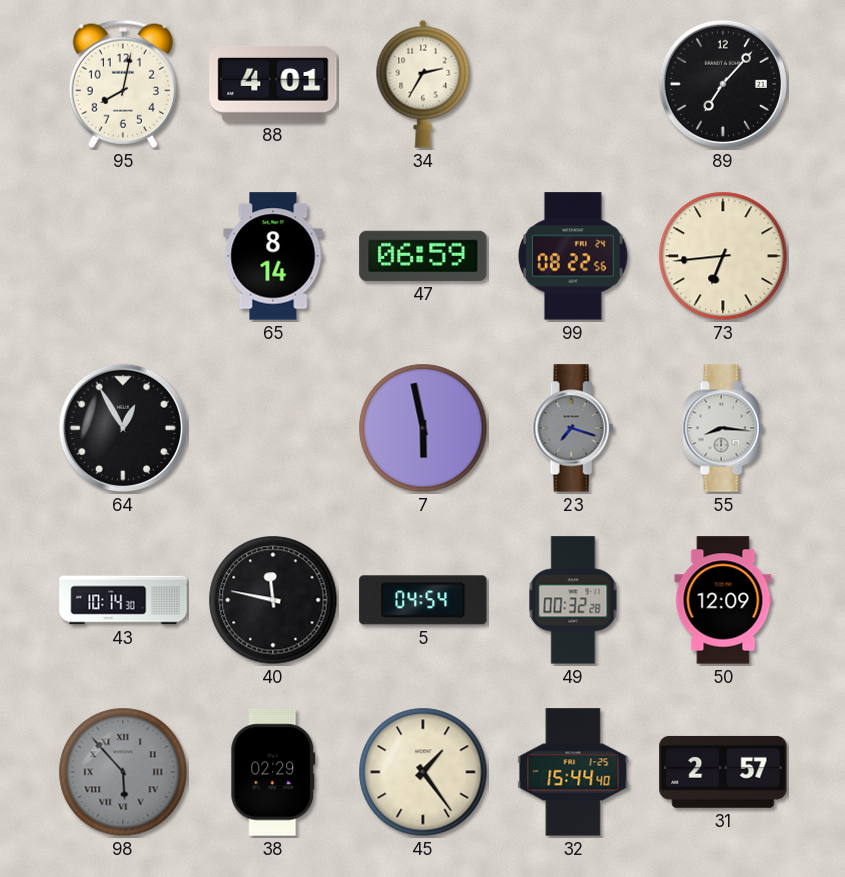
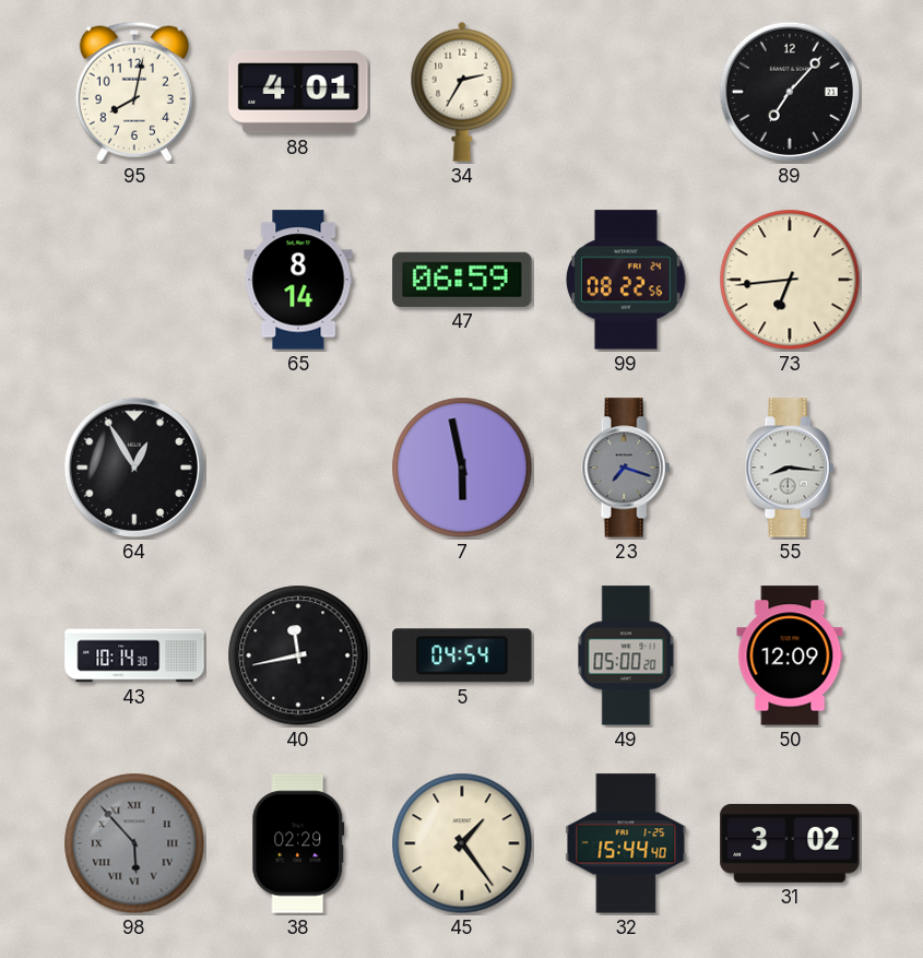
40: 11:47 -> 11:43 (298, 655)
49: 00:32 -> 05:00 (626, 655)
31: 2:57 -> 3:02 (790, 843)
